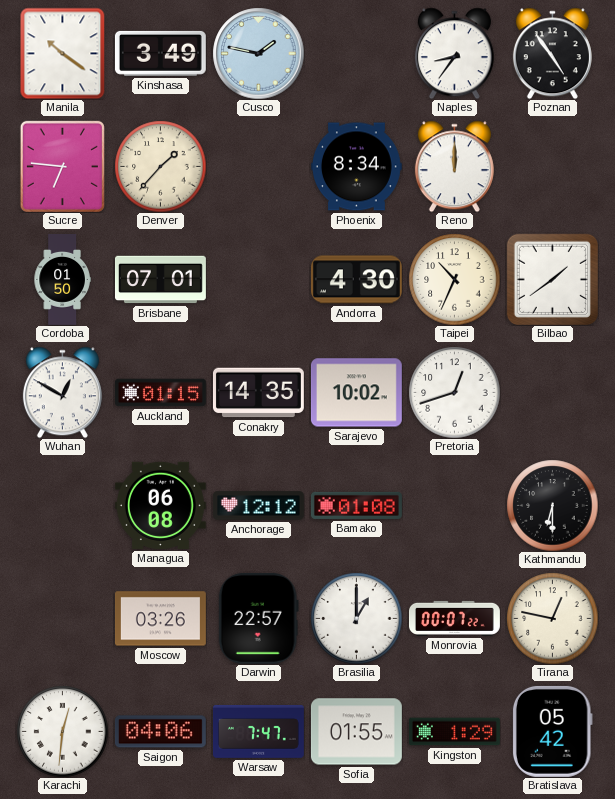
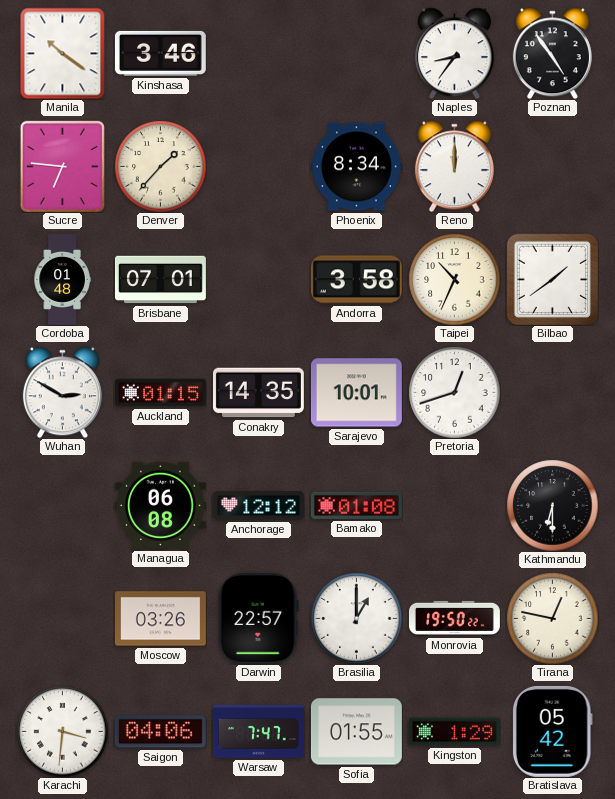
Kinshasa: 3:49 -> 3:46 (160, 53)
Cusco: 1:47 -> none (258, 53)
Cordoba: 01:50 -> 01:48 (62, 280)
Andorra: 4:30 -> 3:58 (356, 280)
Wuhan: 12:50 -> 2:50 (62, 392)
Sarajevo: 10:02 -> 10:01 (356, 393)
Monrovia: 00:07 -> 19:50 (455, 618)
Karachi: 12:31 -> 3:31 (62, 731)
